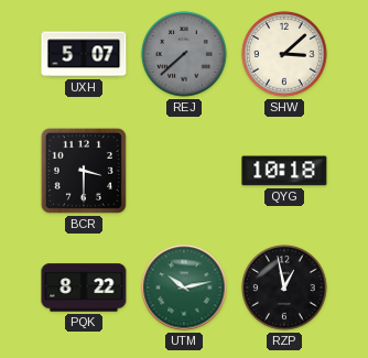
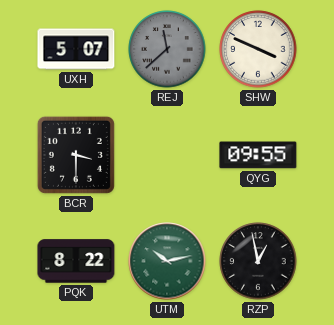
REJ: 7:38 -> 11:38 (167, 49)
SHW: 3:08 -> 3:49 (258, 49)
QYG: 10:18 -> 09:55 (258, 155)
